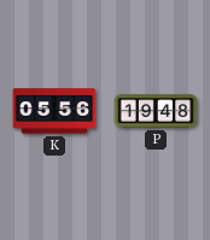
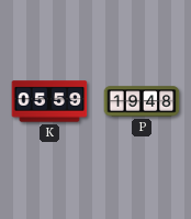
K: 05:56 -> 05:59 (49, 101)
